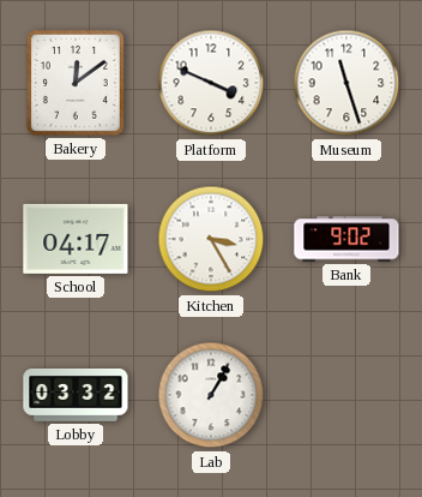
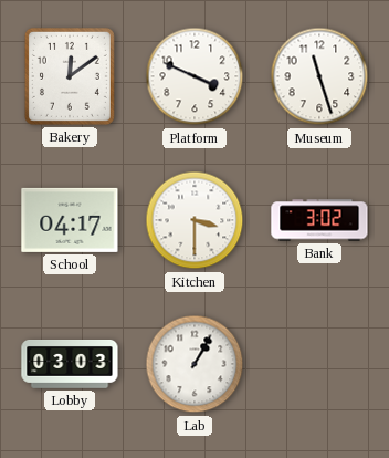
Kitchen: 3:25 -> 3:30 (195, 220)
Bank: 9:02 -> 3:02 (319, 220)
Lobby: 03:32 -> 03:03 (70, 365)
